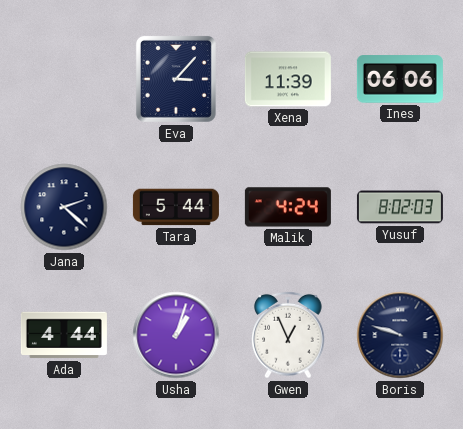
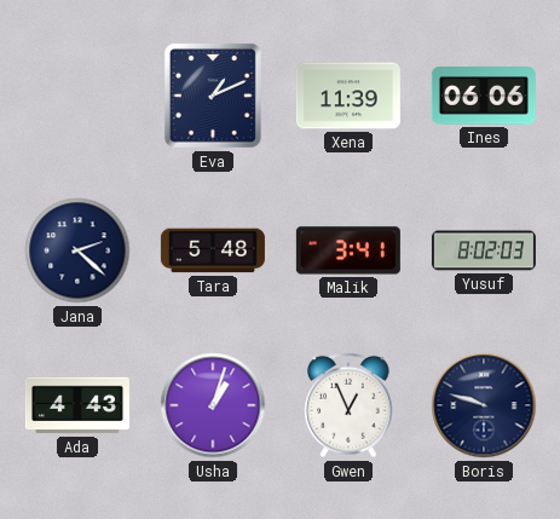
Eva: 3:07 -> 1:11 (213, 96)
Tara: 5:44 -> 5:48 (213, 250)
Malik: 4:24 -> 3:41 (348, 250)
Ada: 4:44 -> 4:43 (77, 405)
